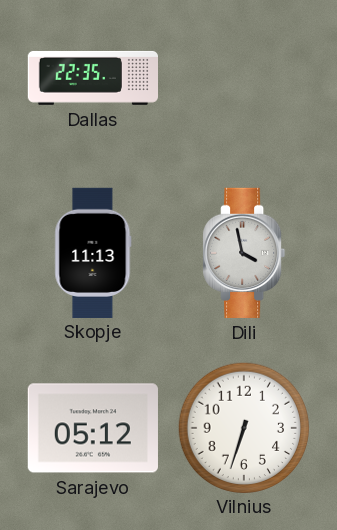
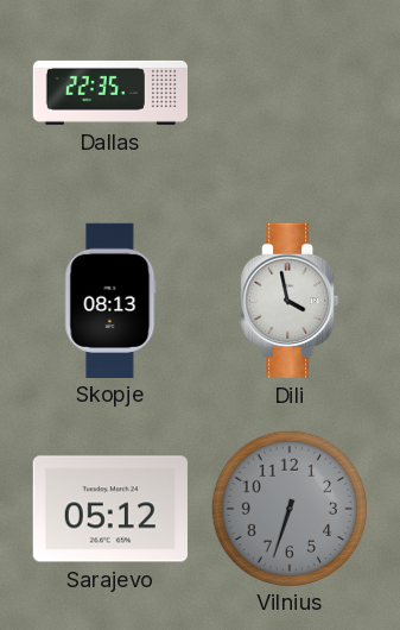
Skopje: 11:13 -> 08:13 (110, 300)
Vilnius dial: white -> grey (288, 508)
